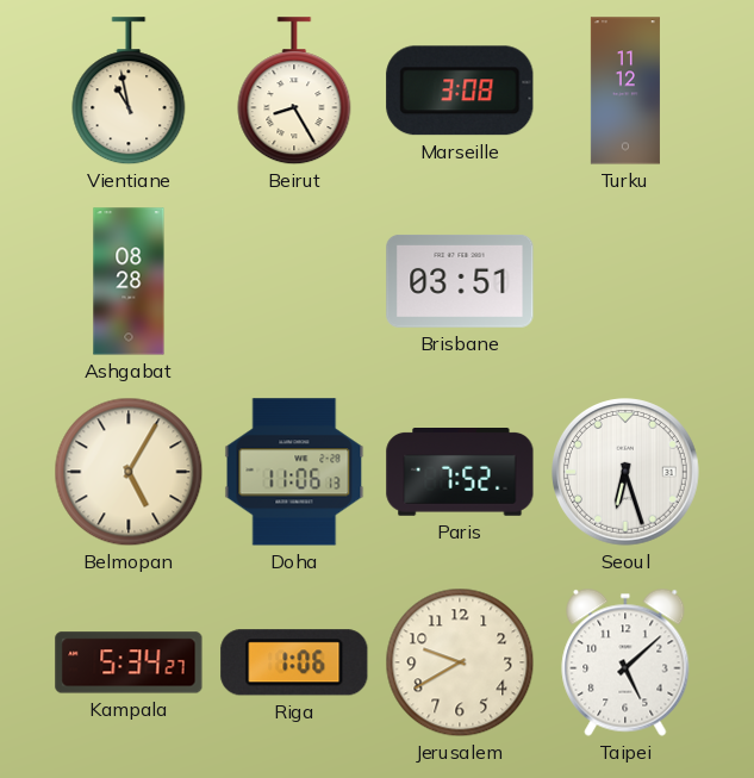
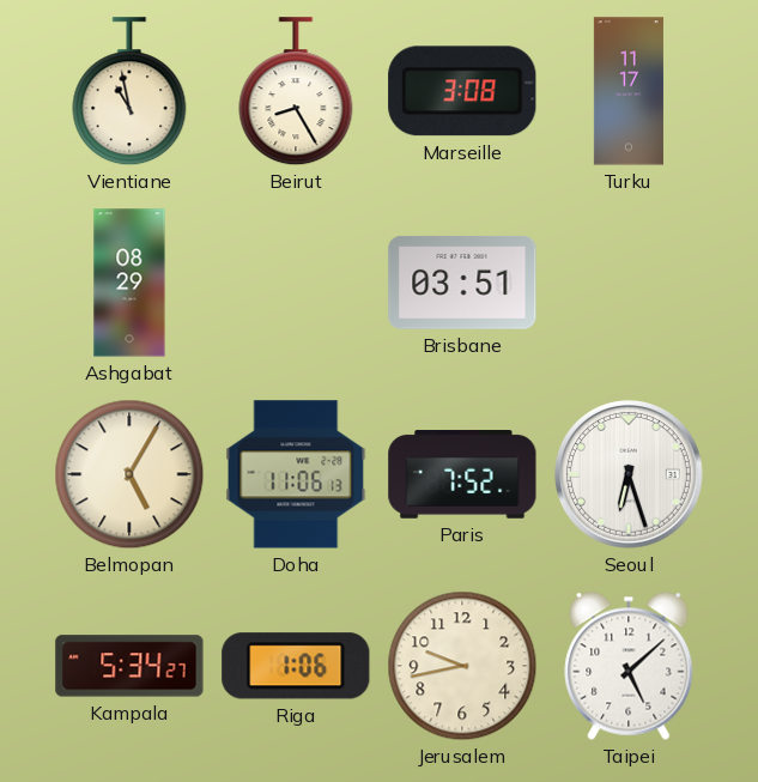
Turku: 11:12 -> 11:17 (629, 91)
Ashgabat: 08:28 -> 08:29 (129, 283)
Jerusalem: 9:40 -> 9:43 (462, 666)
